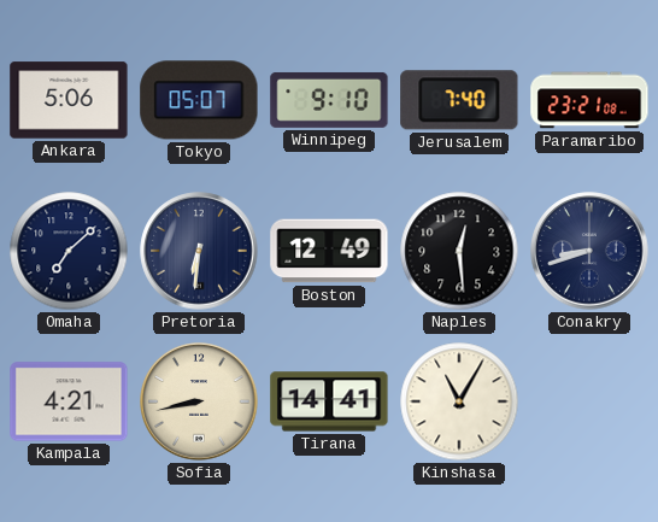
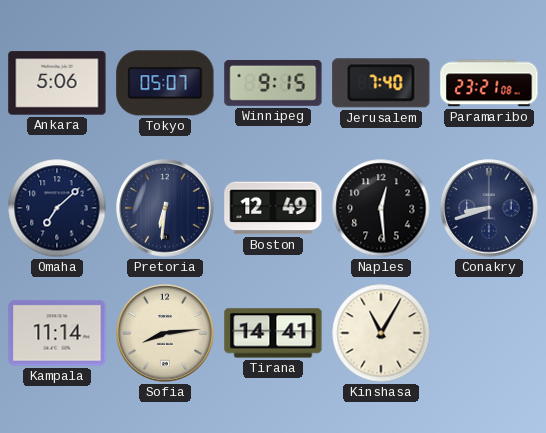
Winnipeg: 9:10 -> 9:15 (273, 83)
Kampala: 4:21 -> 11:14 (57, 333)
Sofia: 8:43 -> 8:14 (165, 333)
